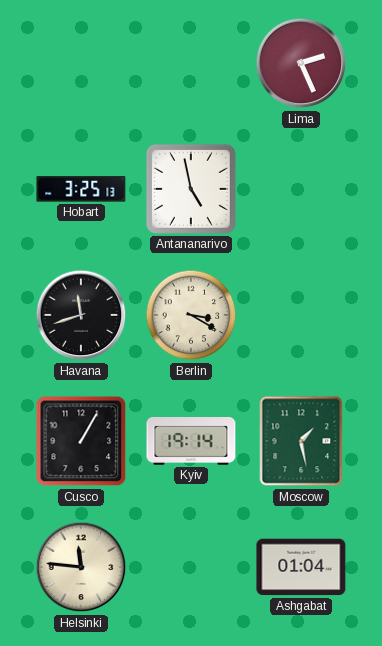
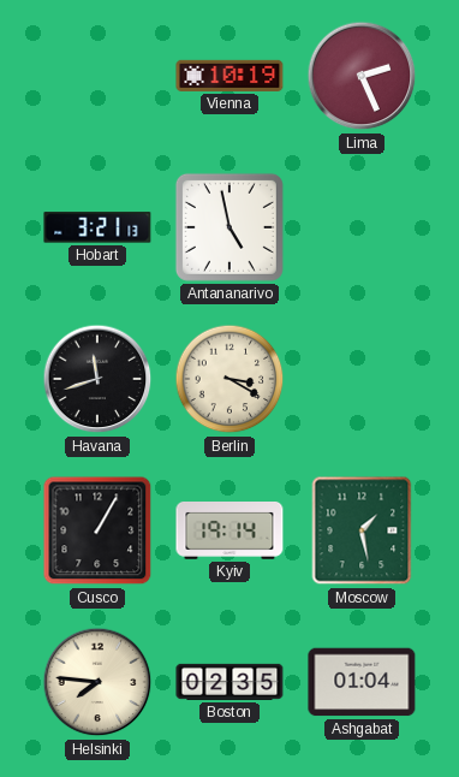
Vienna: none -> 10:19 (229, 76)
Hobart: 3:25 -> 3:21 (97, 227)
Helsinki: 11:46 -> 7:46 (97, 682)
Boston: none -> 02:35 (229, 682)
